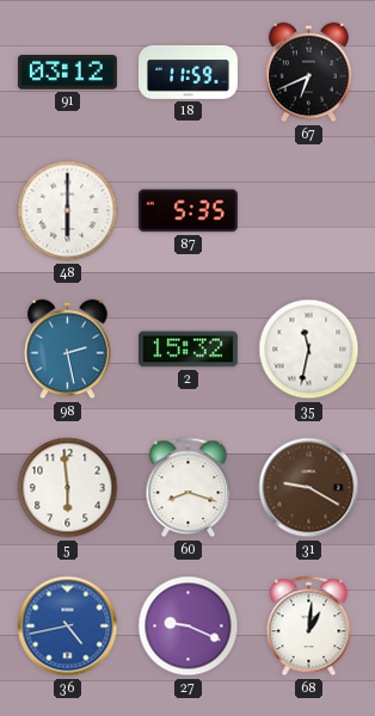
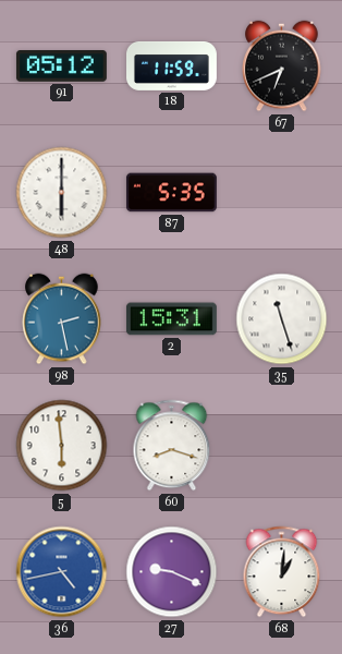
91: 03:12 -> 05:12 (61, 66)
2: 15:32 -> 15:31 (171, 319)
35: 11:32 -> 11:27 (282, 319)
31: 9:20 -> none (309, 488)
